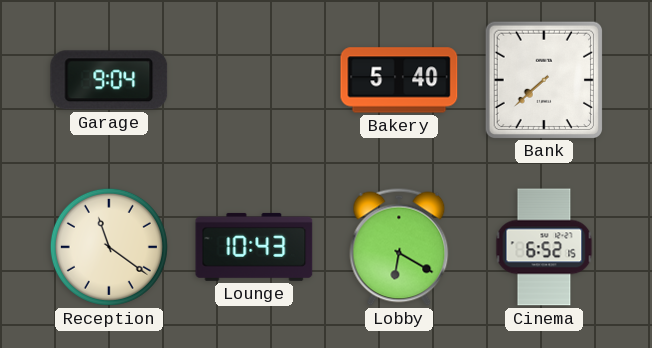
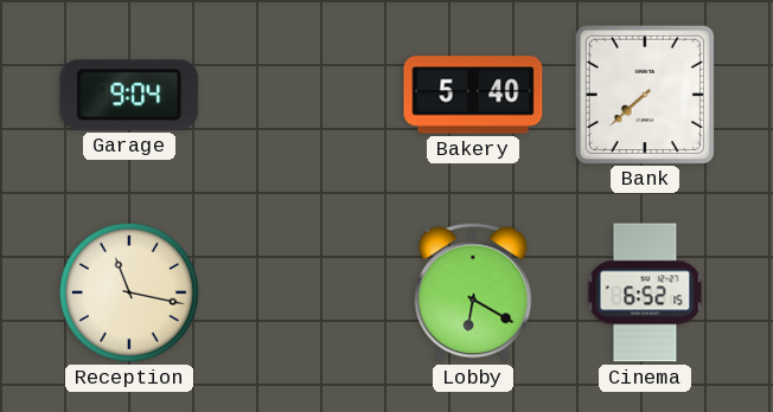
Reception: 11:21 -> 11:17 (129, 292)
Lounge: 10:43 -> none (254, 247)
